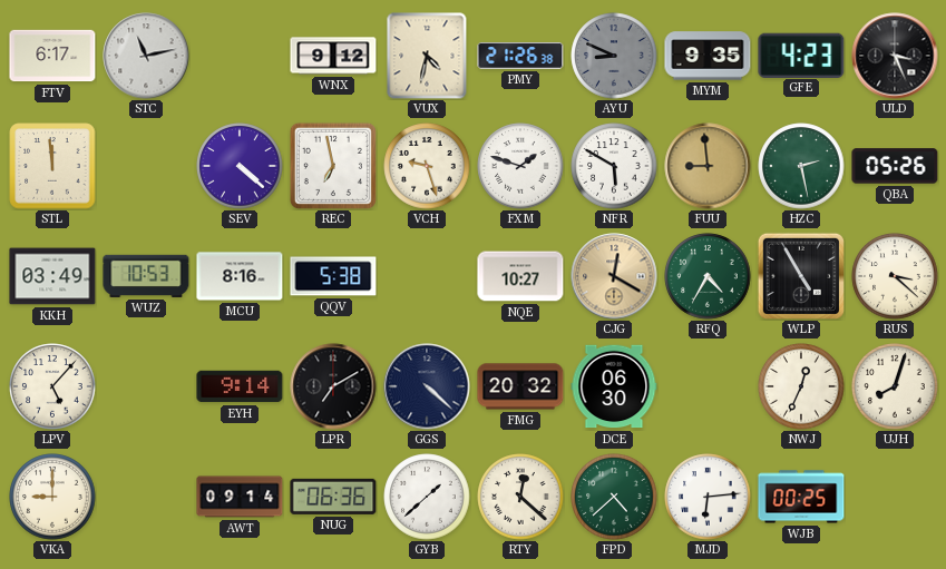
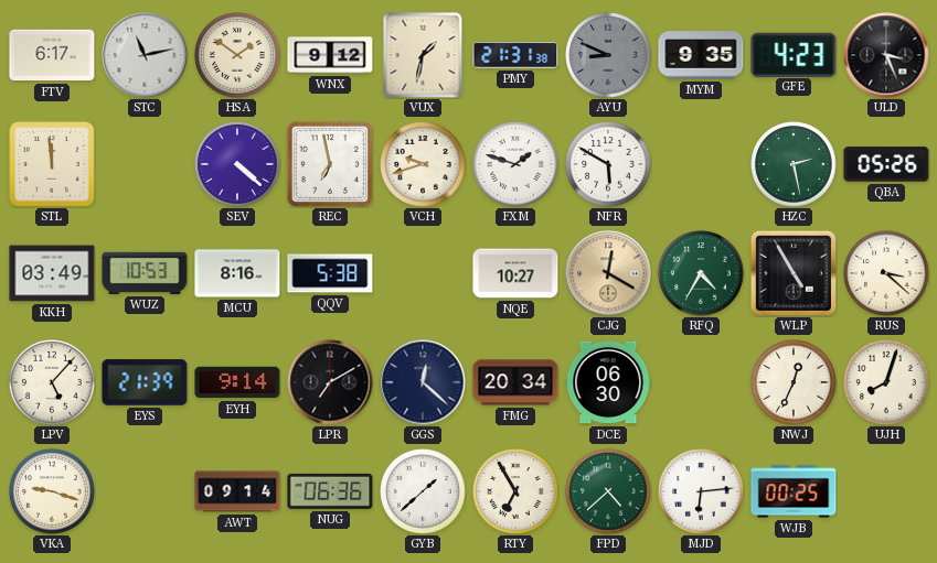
HSA: none -> 1:51 (237, 55)
VUX: 4:32 -> 1:32 (423, 55)
PMY: 21:26 -> 21:31 (515, 56)
VCH: 9:27 -> 9:42 (423, 164)
FUU: 8:59 -> none (708, 166)
EYS: none -> 21:39 (145, 382)
GGS: 4:22 -> 12:22 (423, 382)
FMG: 20:32 -> 20:34 (515, 382)
VKA: 9:00 -> 9:18 (52, 491)
RTY: 12:22 -> 6:55 (515, 491)
